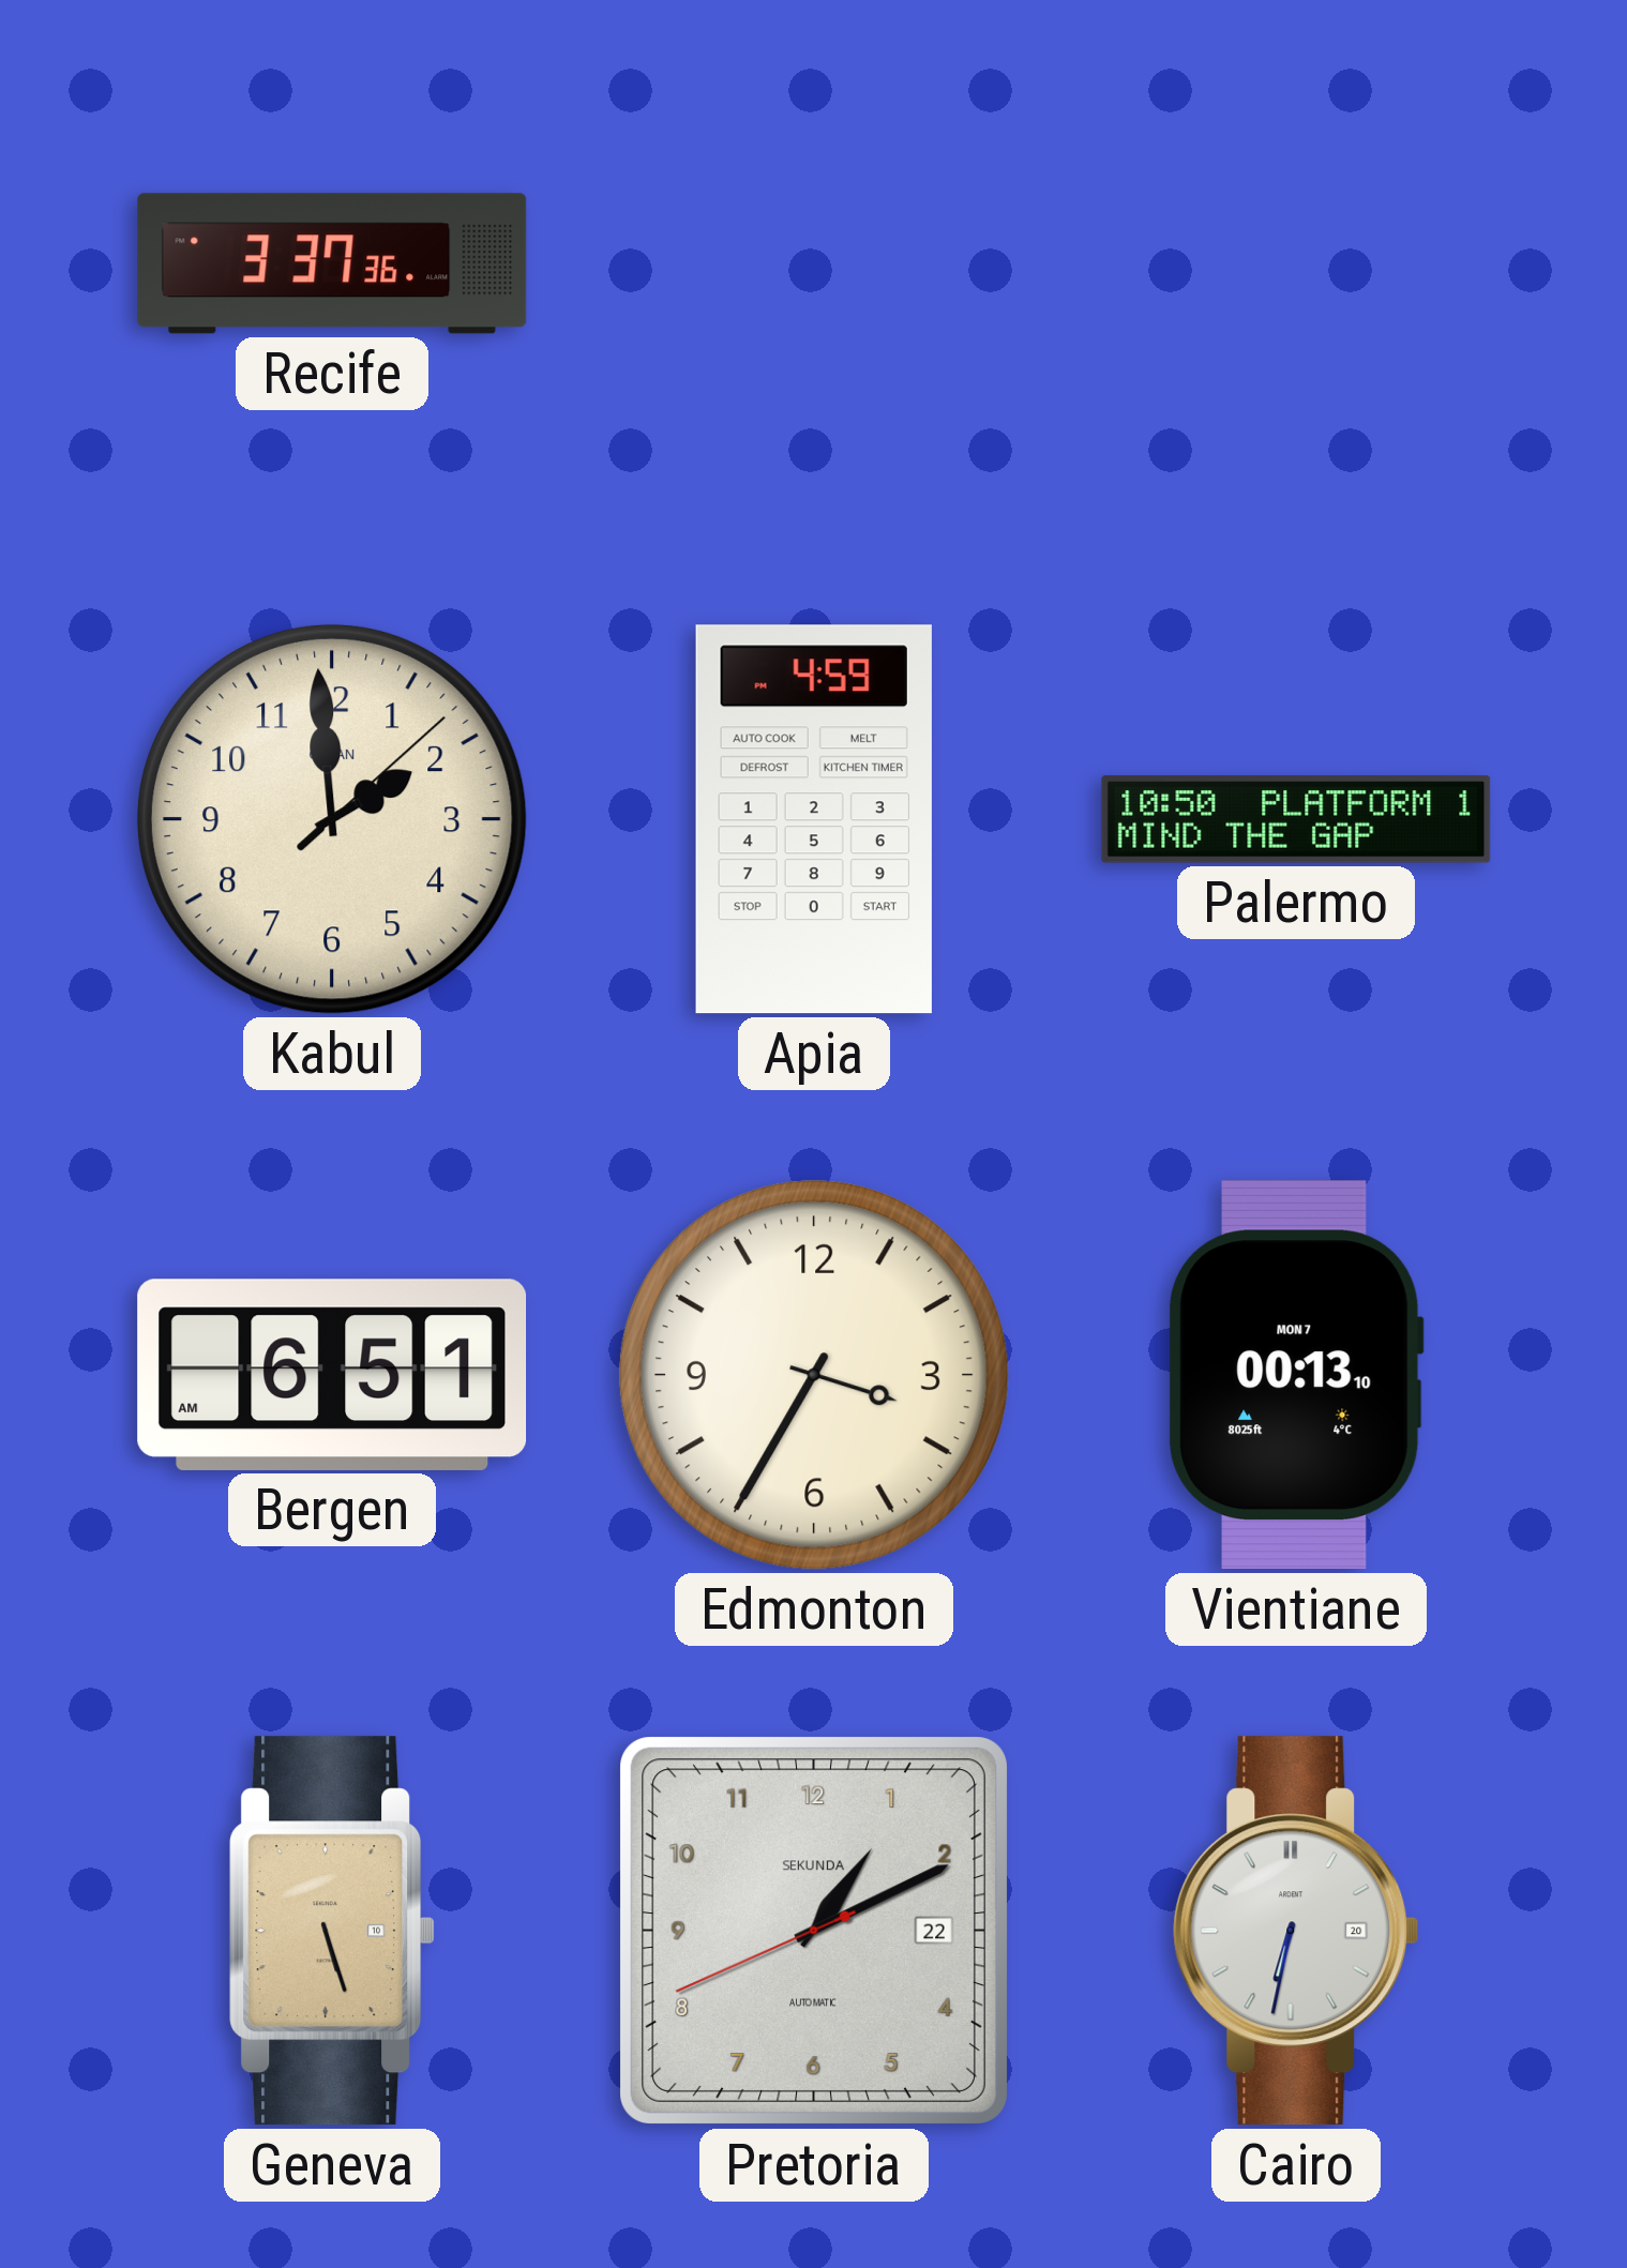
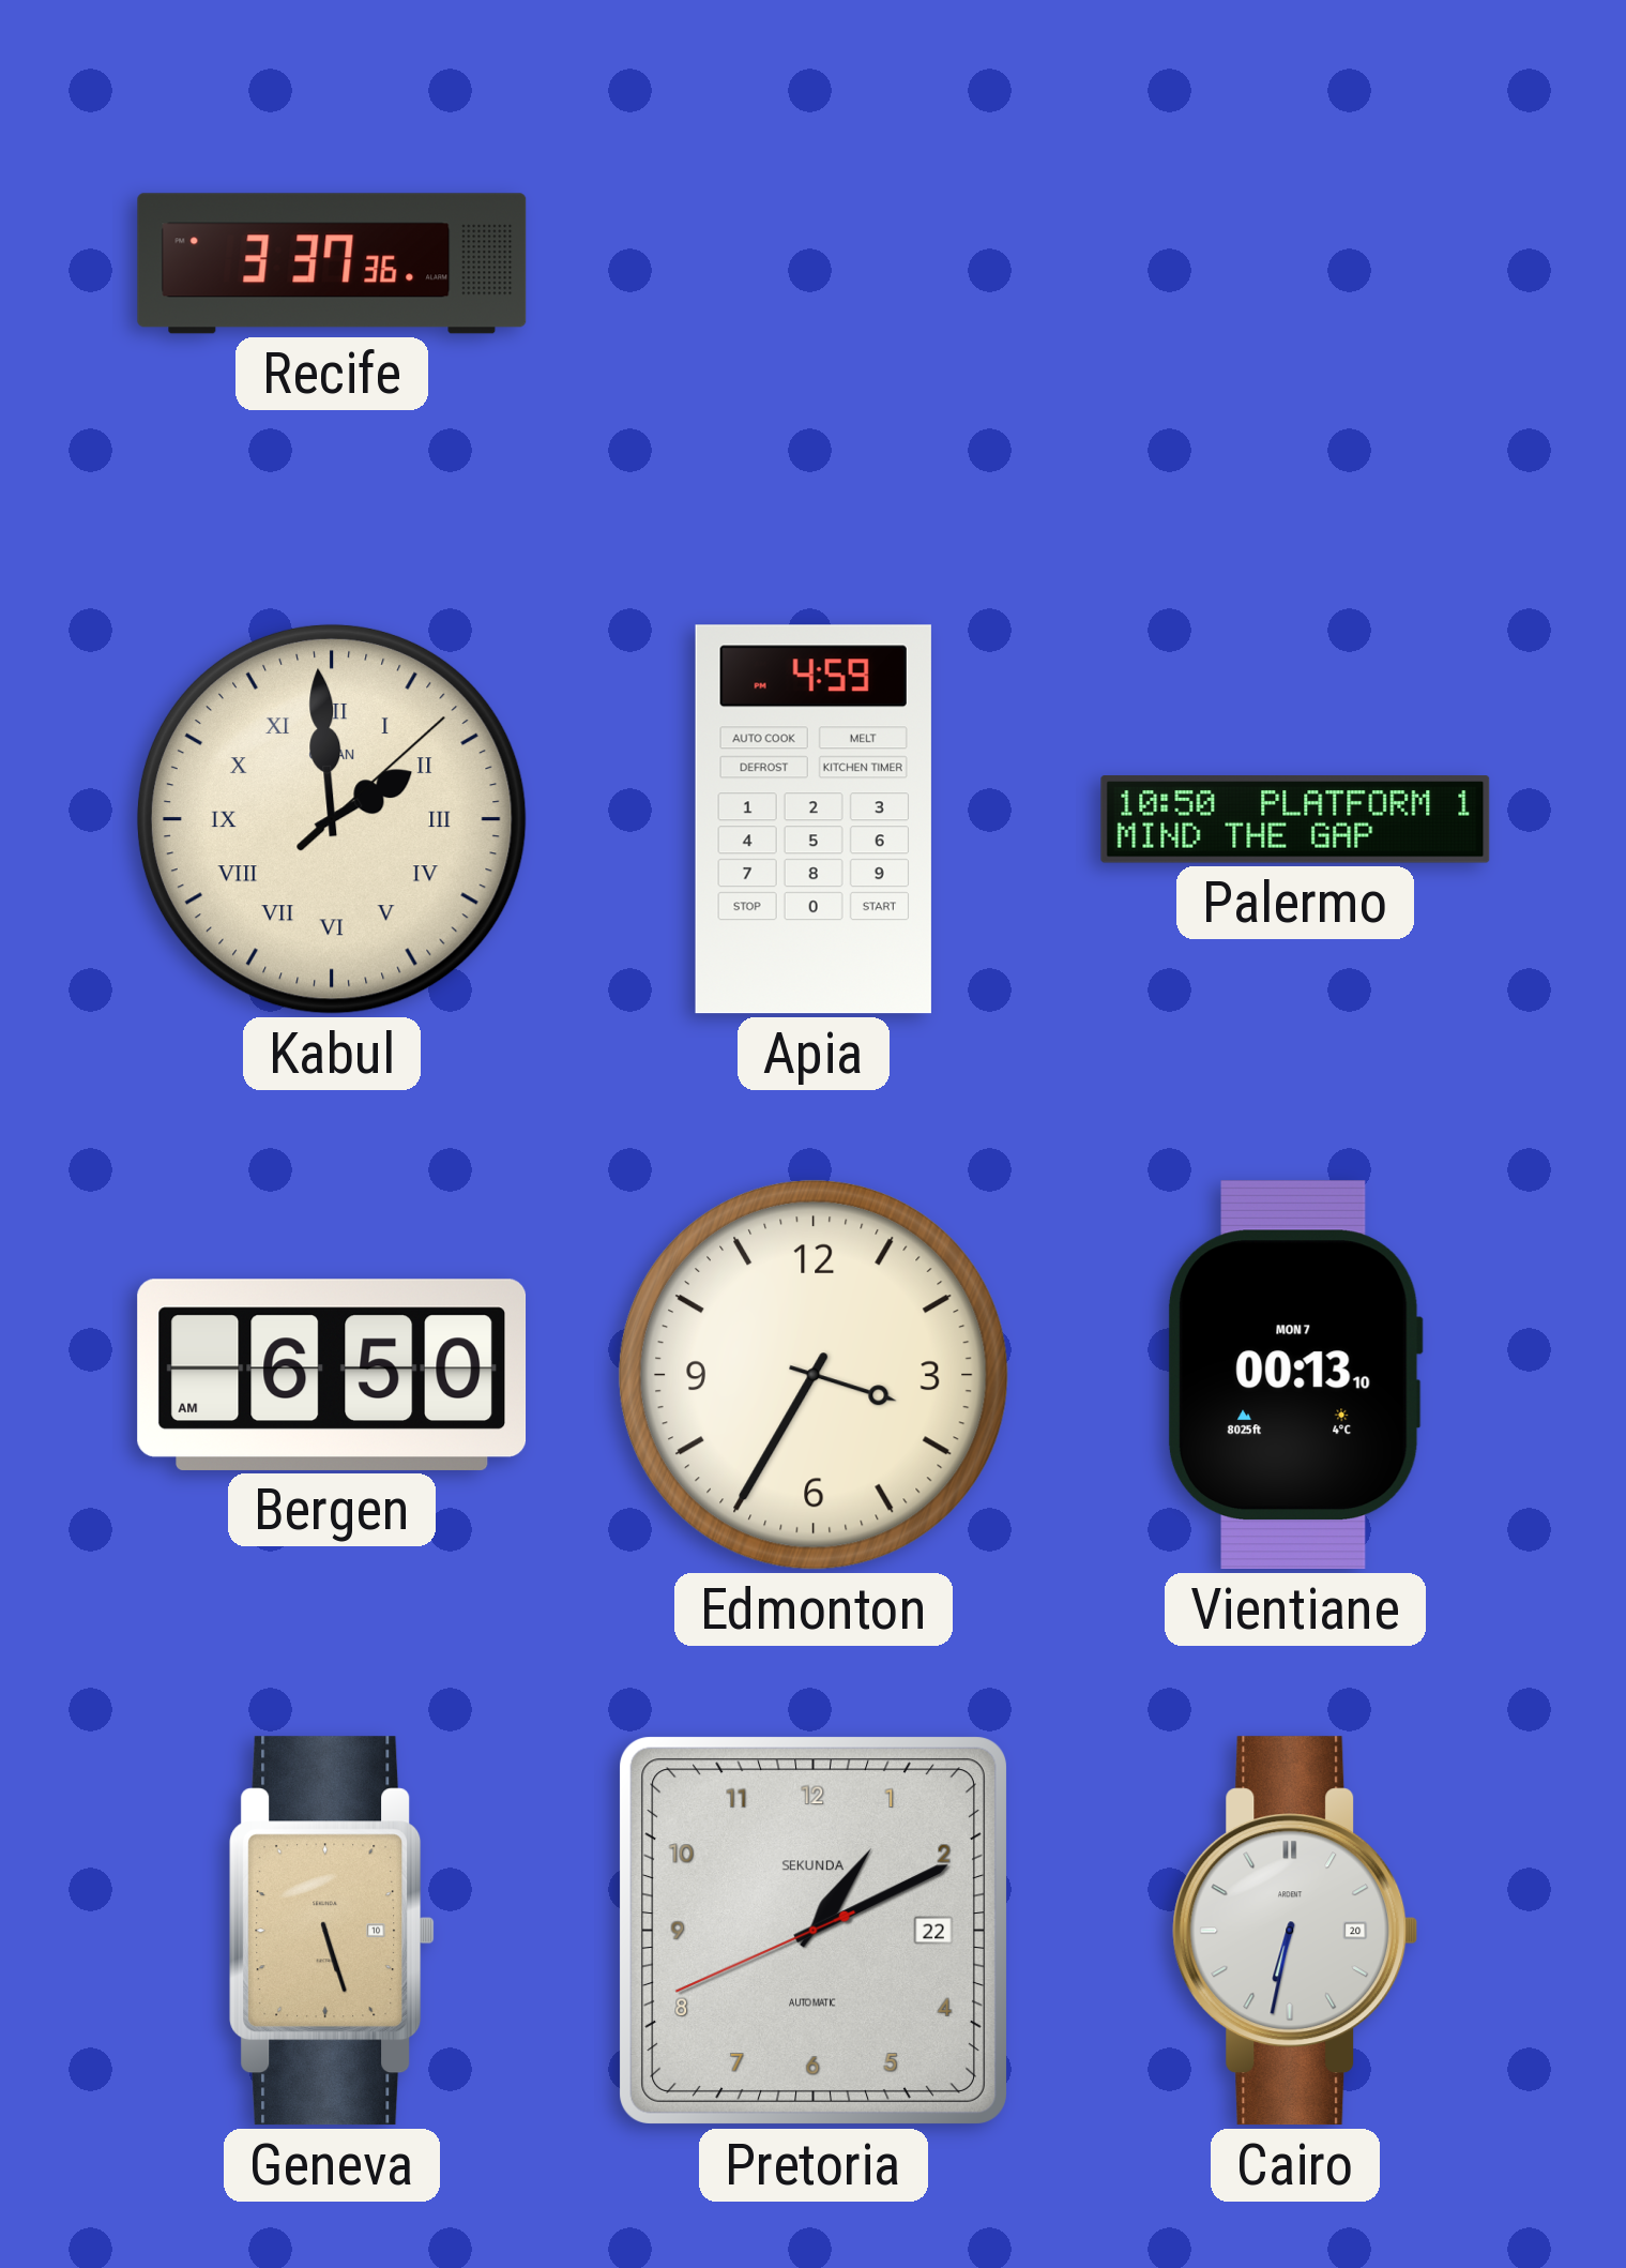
Kabul numerals: Arabic -> Roman (332, 819)
Bergen: 6:51 -> 6:50 (332, 1375)
